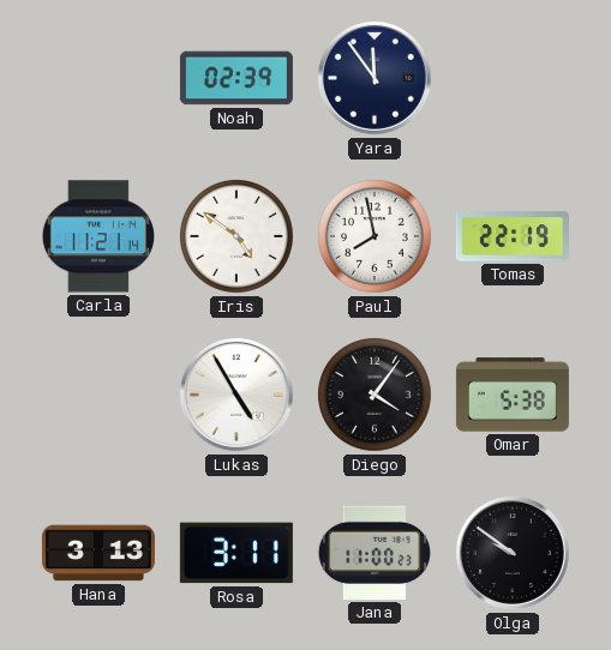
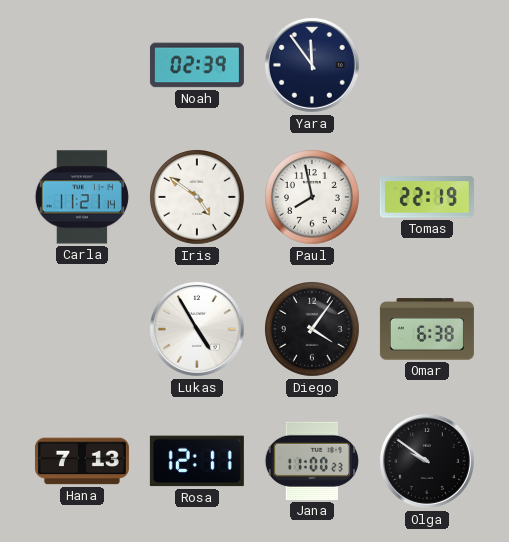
Omar: 5:38 -> 6:38 (427, 329)
Hana: 3:13 -> 7:13 (82, 461)
Rosa: 3:11 -> 12:11 (197, 461)
